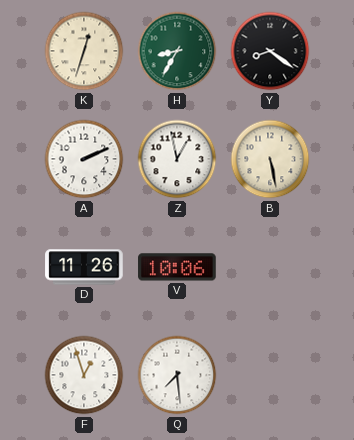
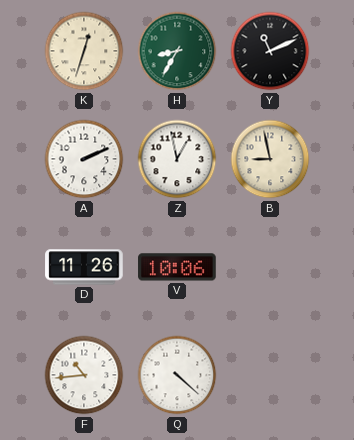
Y: 8:21 -> 11:11 (270, 51)
B: 5:28 -> 8:58 (270, 159)
F: 12:57 -> 10:44 (84, 375)
Q: 7:29 -> 4:22 (177, 375)
